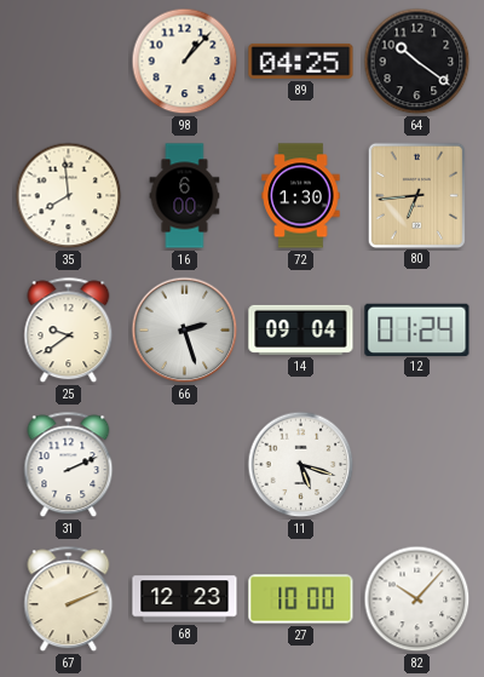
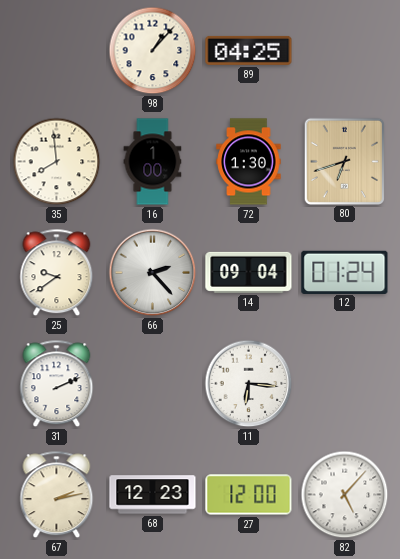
64: 10:21 -> none (417, 62)
16: 6:00 -> 1:00 (153, 162)
80: 6:44 -> 6:42 (344, 161)
66: 2:27 -> 2:23 (153, 273)
11: 5:18 -> 6:16 (249, 384)
67: 2:11 -> 2:13 (57, 495)
27: 10:00 -> 12:00 (249, 495)
82: 10:07 -> 5:07 (345, 495)
